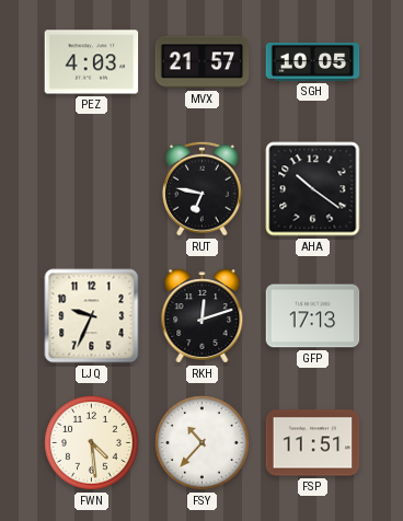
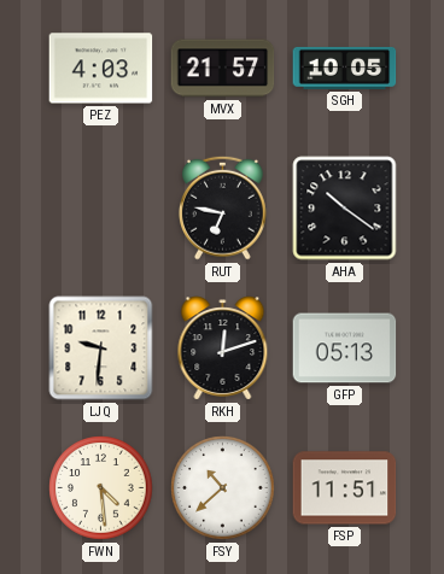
LJQ: 9:34 -> 9:31 (101, 348)
GFP: 17:13 -> 05:13 (345, 348)
FSY: 10:37 -> 10:38 (223, 488)
